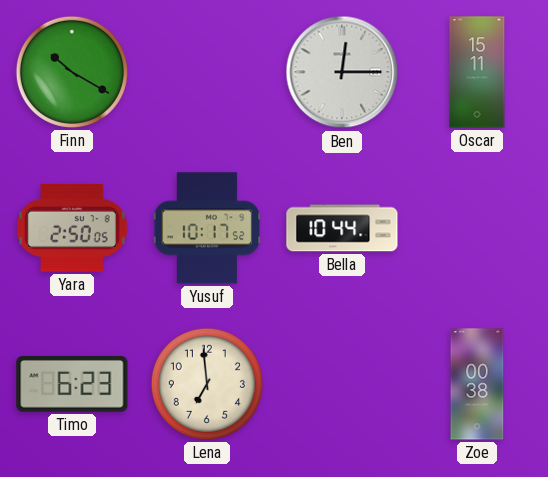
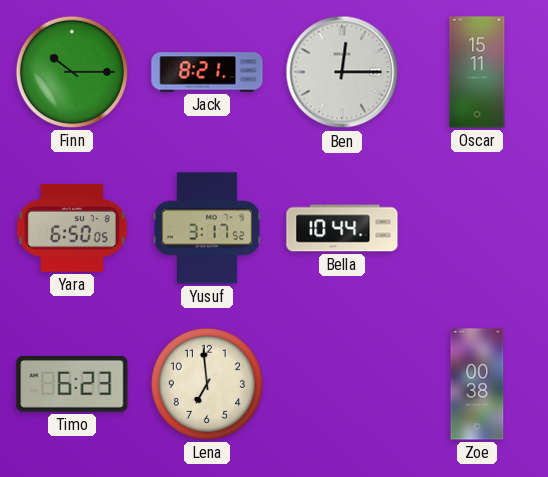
Finn: 10:20 -> 10:15 (72, 72)
Jack: none -> 8:21 (207, 72)
Yara: 2:50 -> 6:50 (72, 228)
Yusuf: 10:17 -> 3:17 (207, 228)
